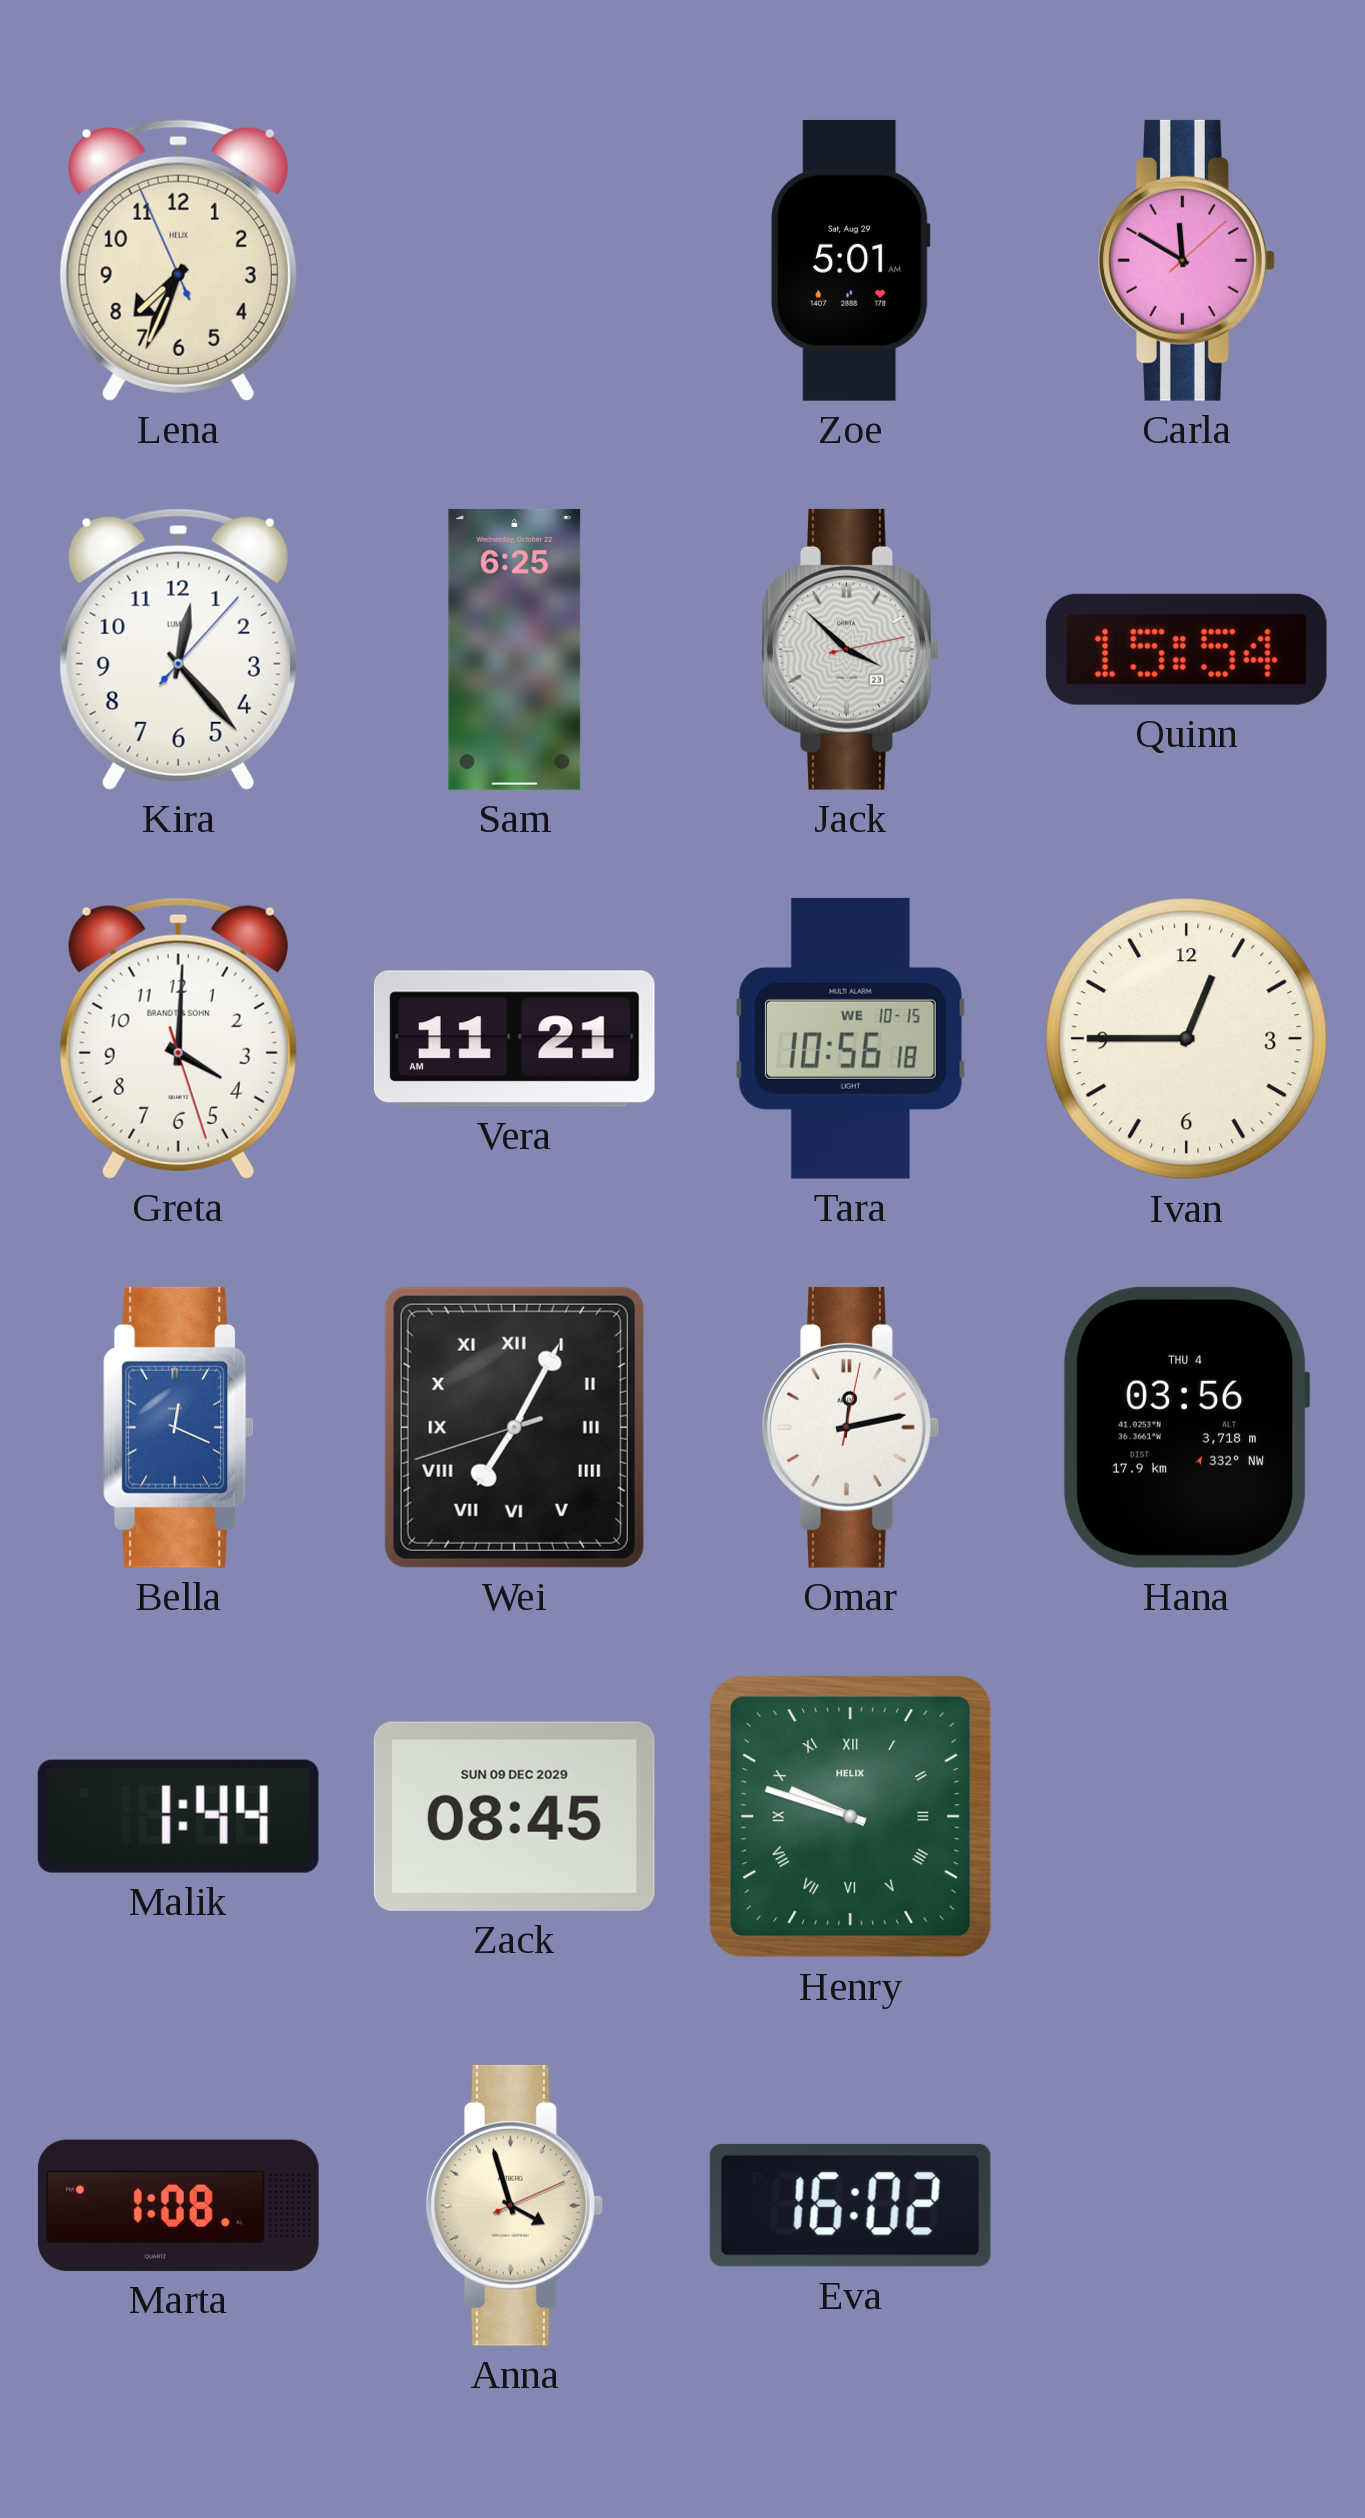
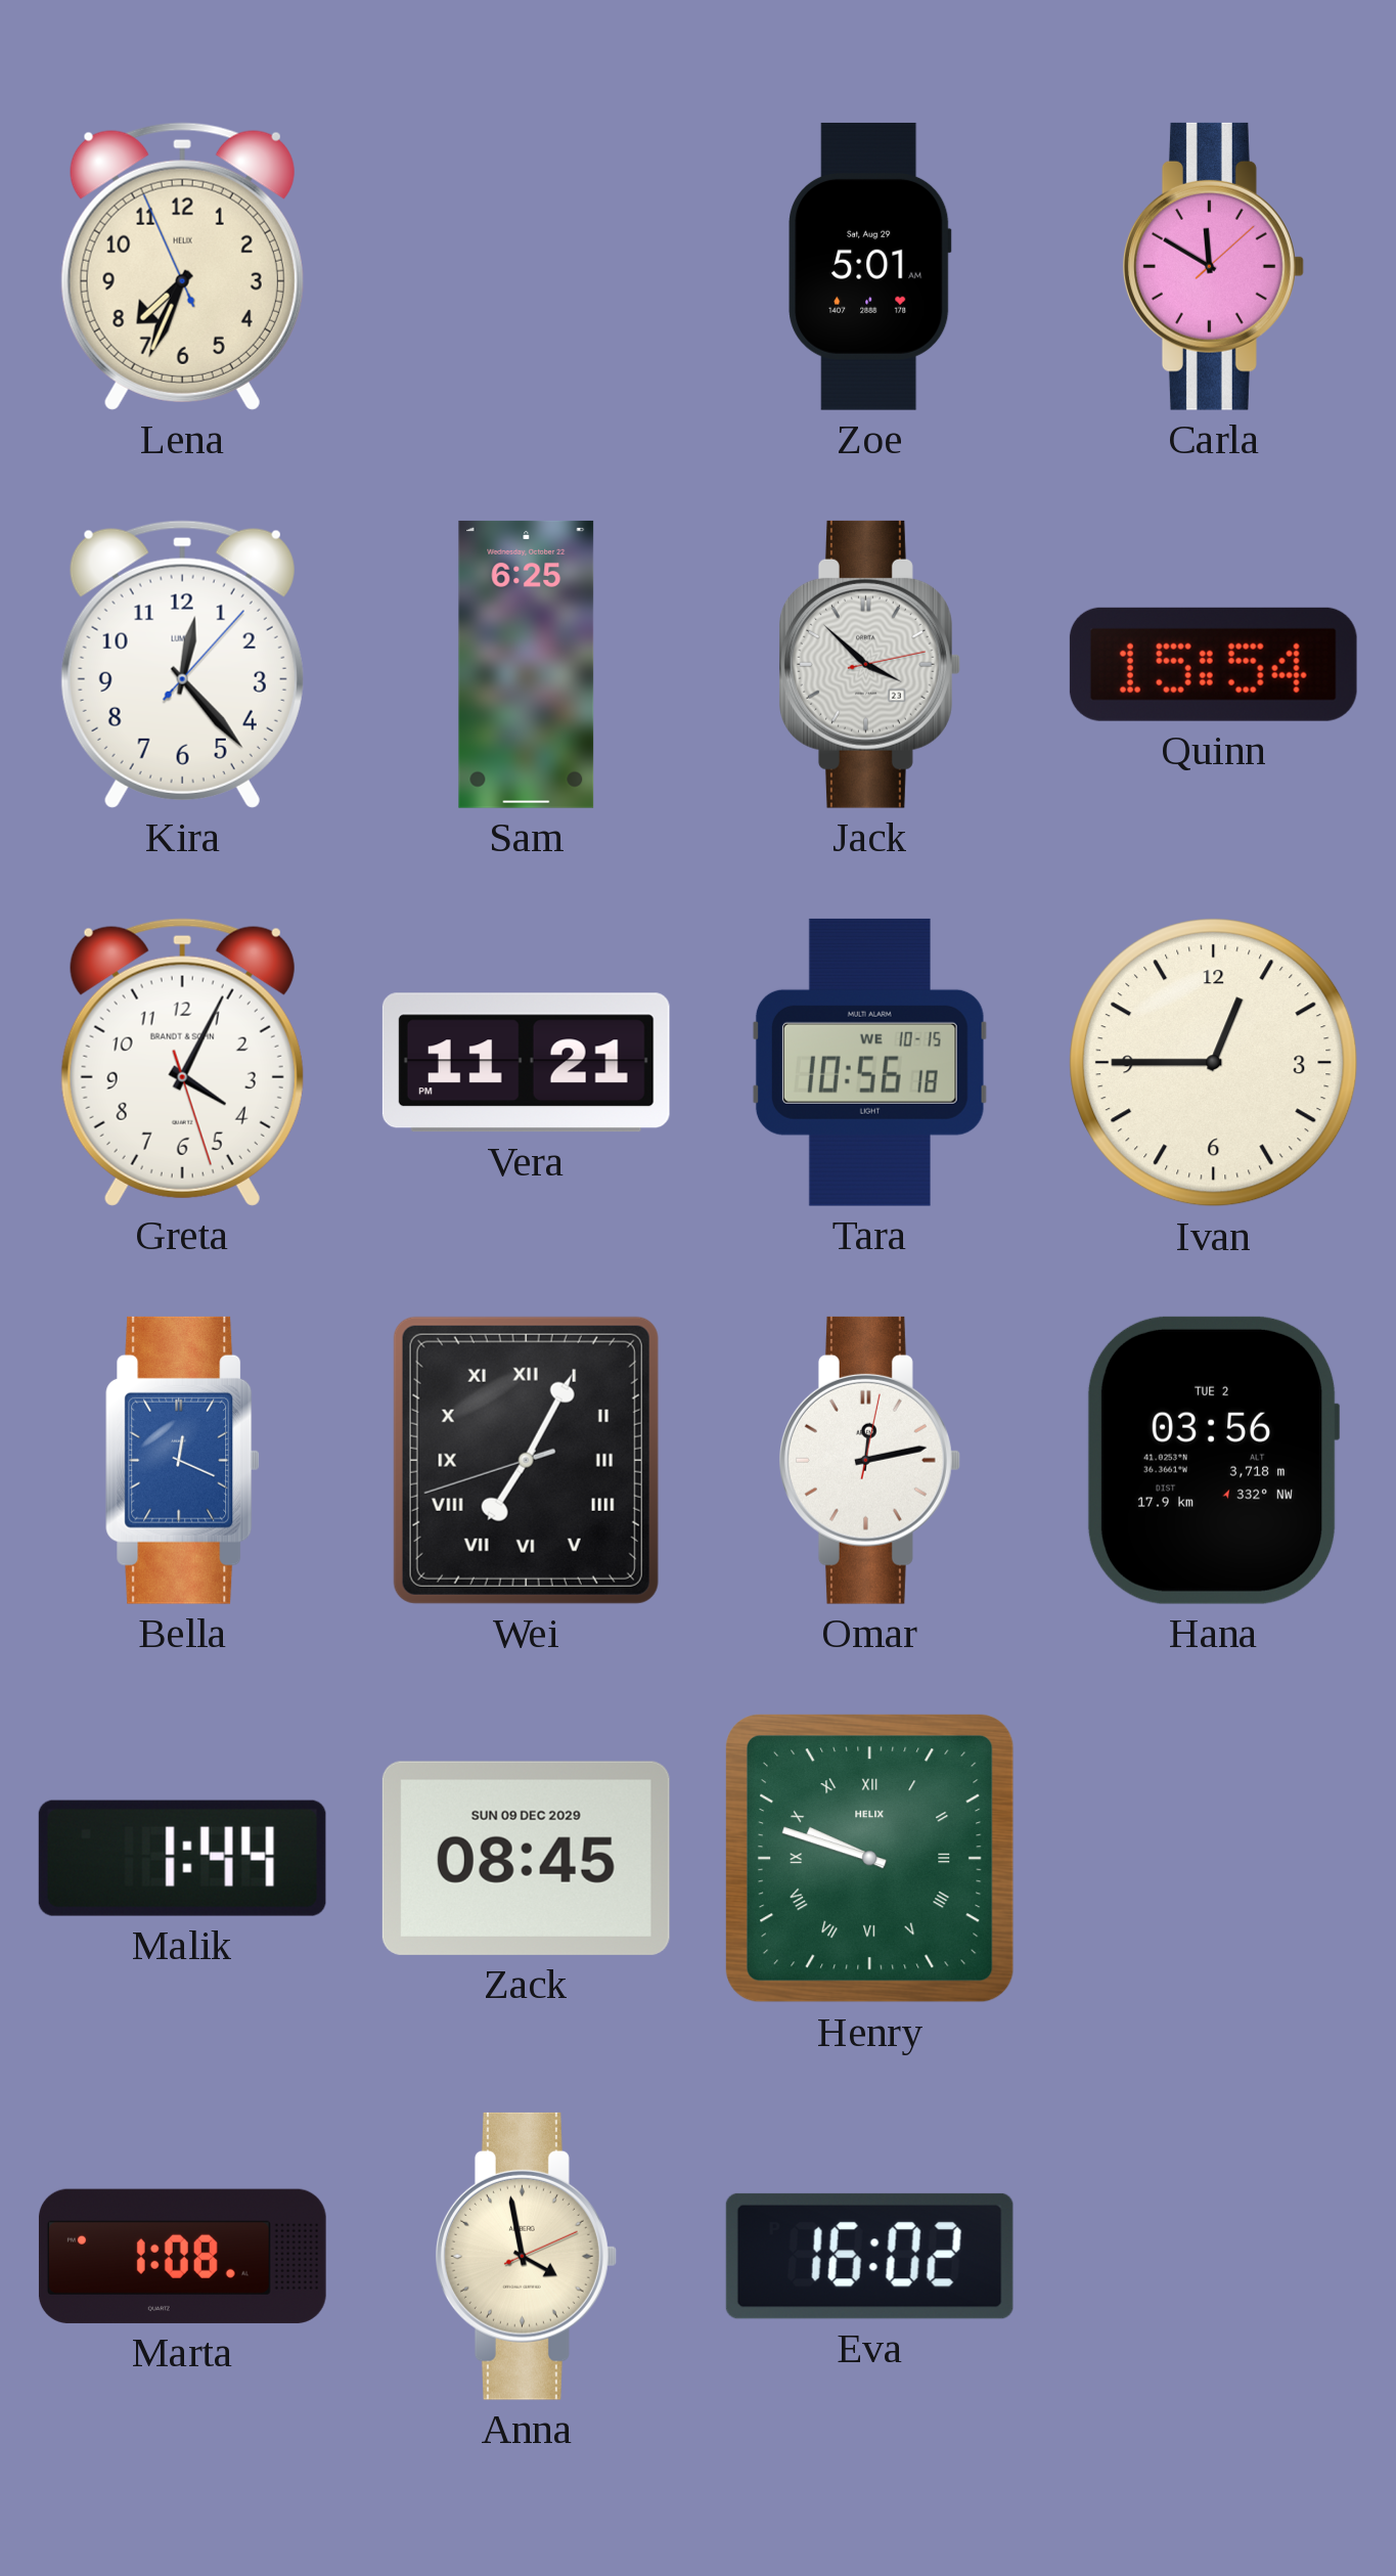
Greta: 4:00 -> 4:04 (182, 1062)
Vera: 11:21 AM -> 11:21 PM (526, 1063)
Hana date: THU 4 -> TUE 2 (1213, 1460)
Anna: 3:57 -> 3:58 (527, 2256)
